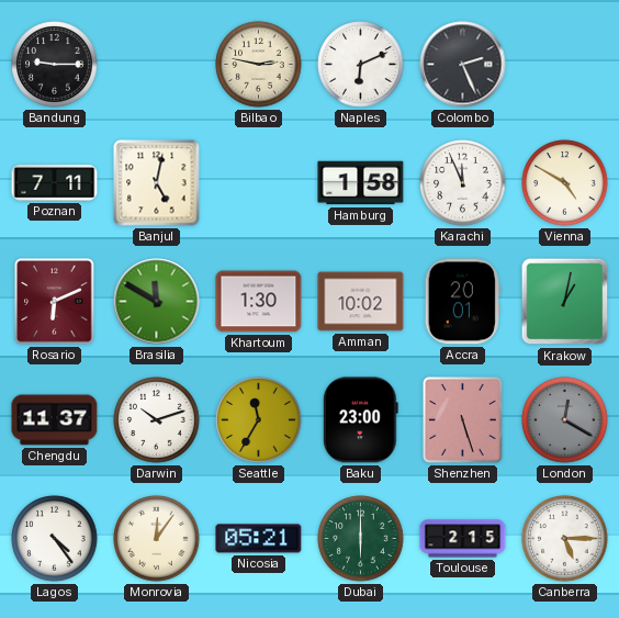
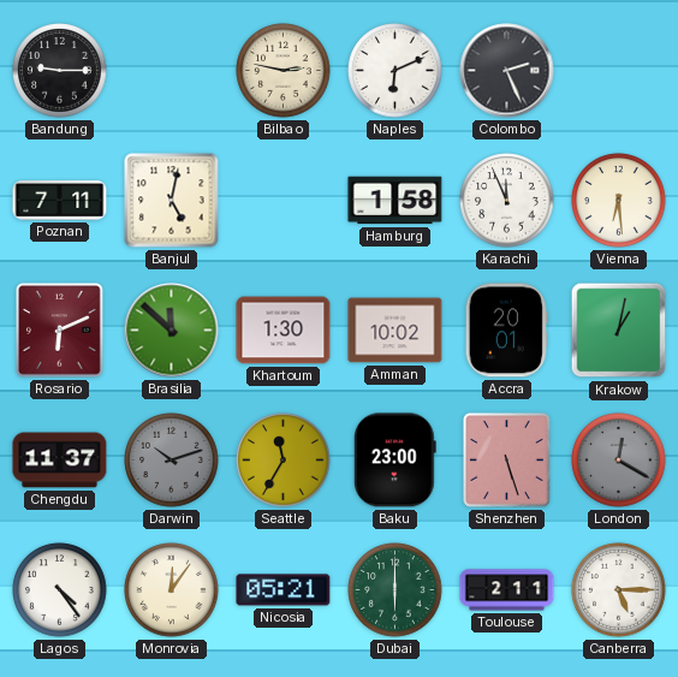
Vienna: 4:50 -> 6:29 (619, 201)
Brasilia: 11:50 -> 11:52 (172, 331)
Darwin dial: white -> grey (172, 461)
Toulouse: 2:15 -> 2:11 (507, 590)
